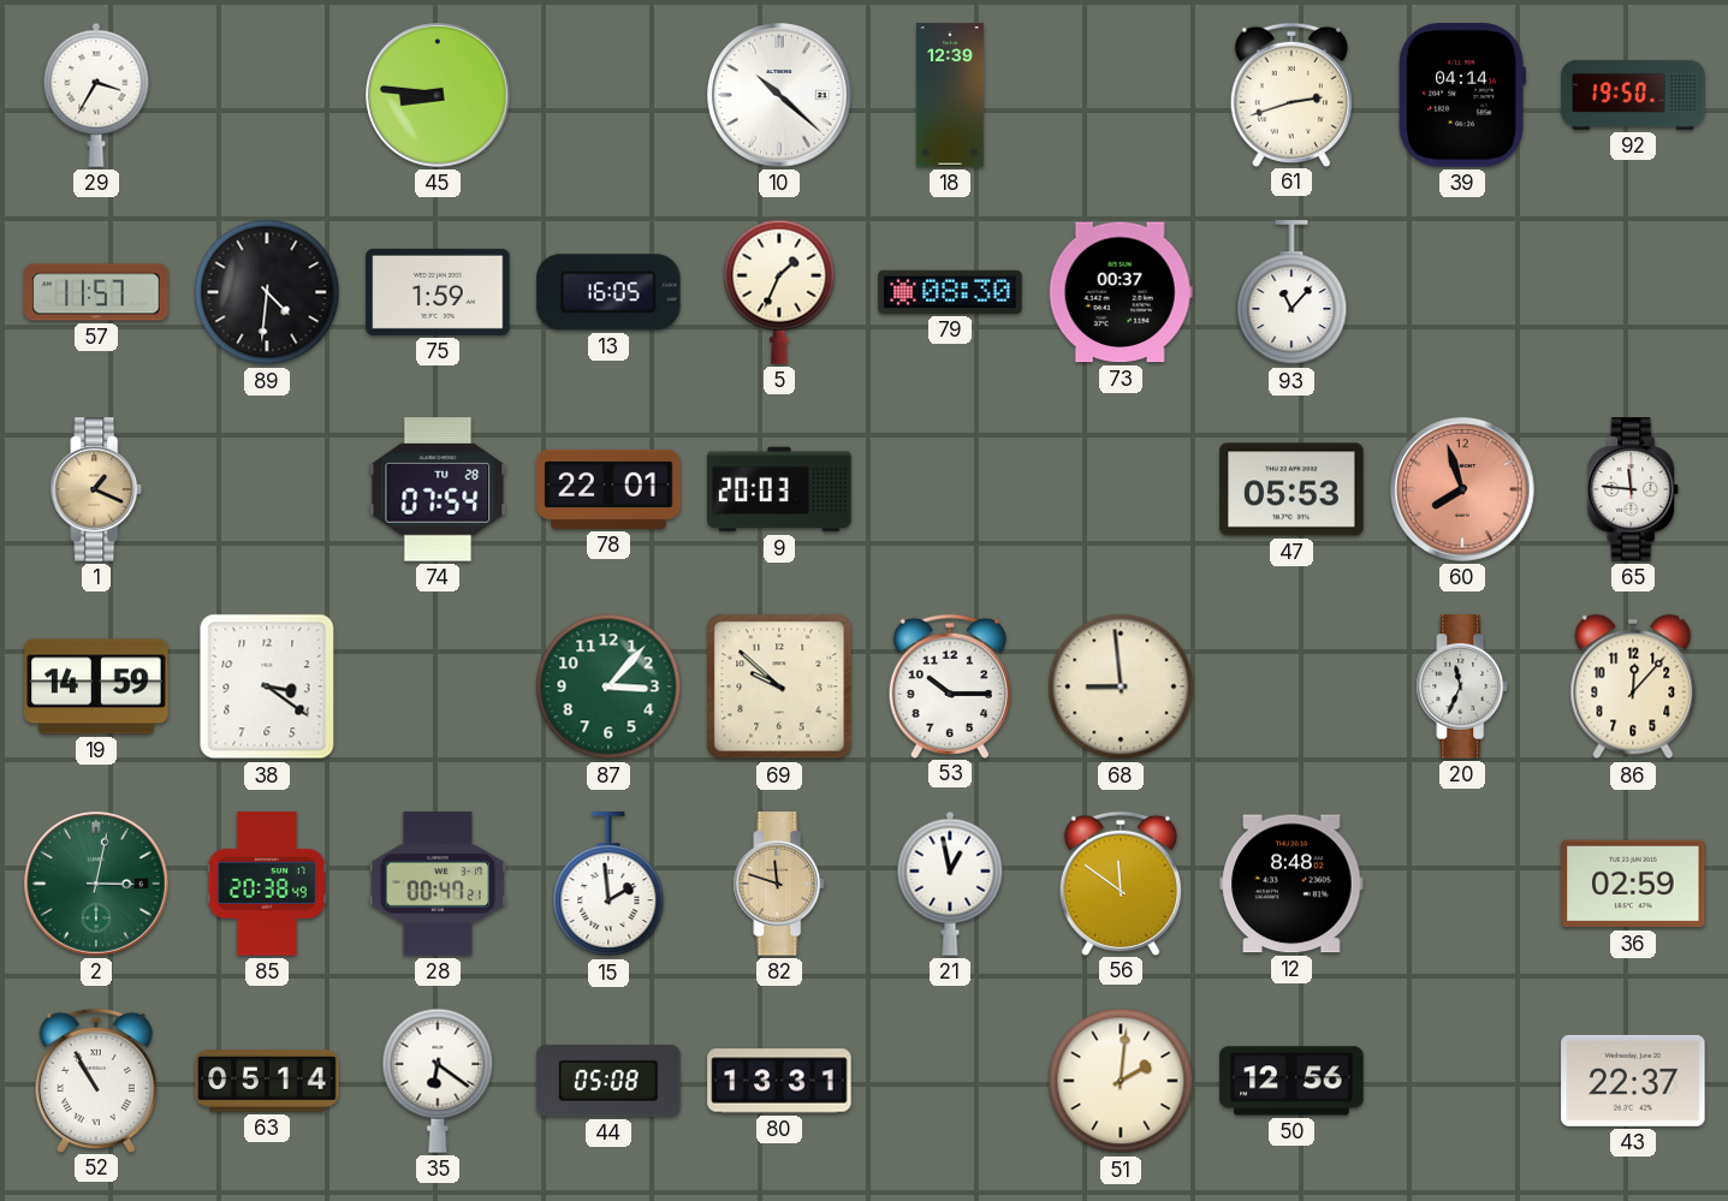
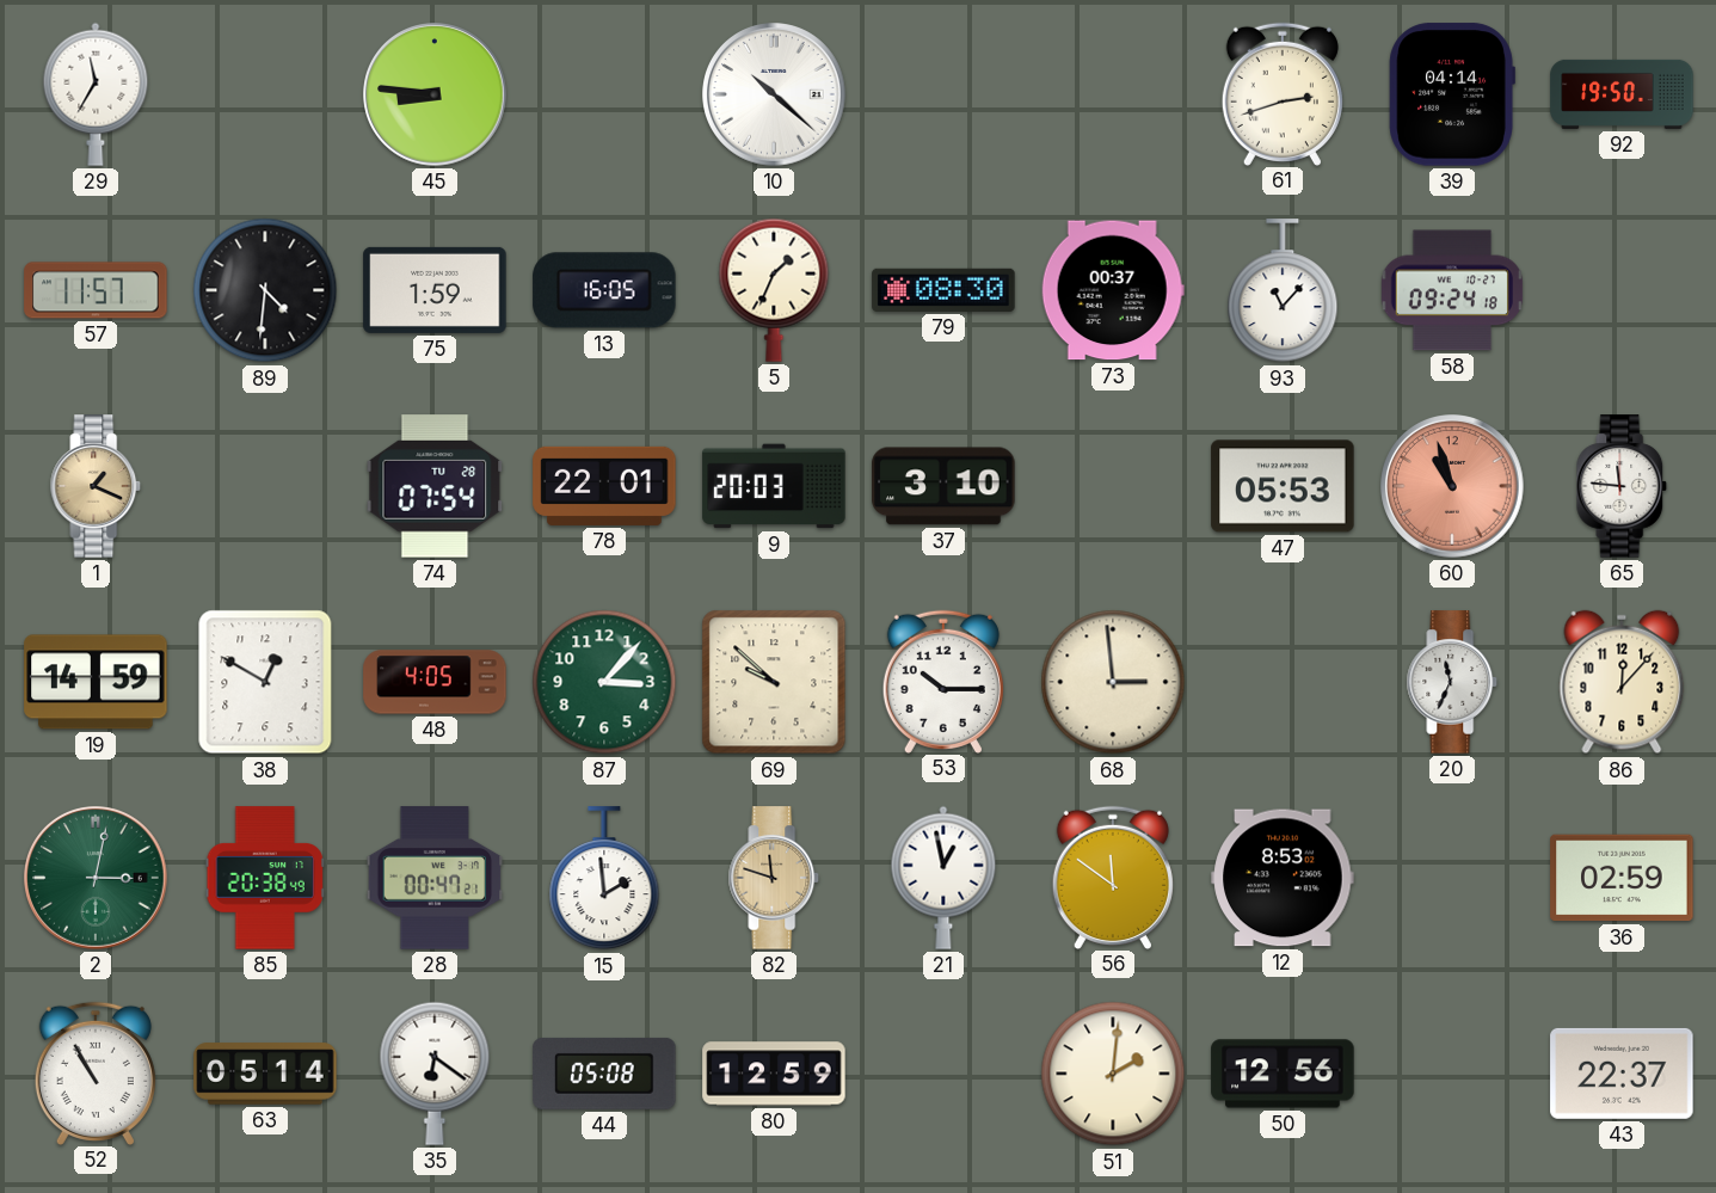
29: 3:35 -> 11:35 (96, 94)
18: 12:39 -> none (950, 95)
58: none -> 09:24 (1451, 290)
37: none -> 3:10 (943, 486)
60: 7:57 -> 10:57 (1452, 486)
38: 3:21 -> 12:50 (265, 682)
48: none -> 4:05 (435, 682)
68: 8:59 -> 2:59 (1113, 682)
12: 8:48 -> 8:53 (1283, 878)
80: 13:31 -> 12:59 (774, 1074)
